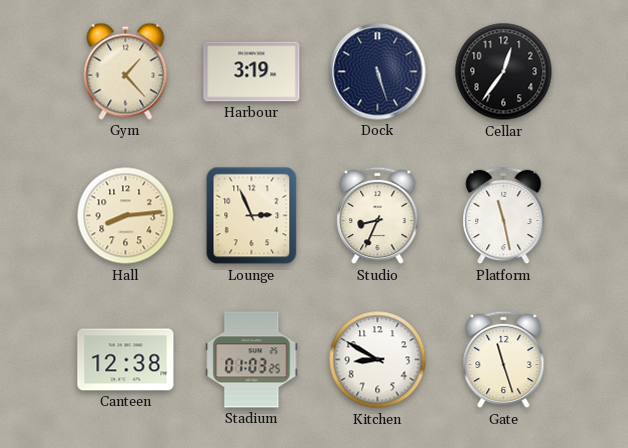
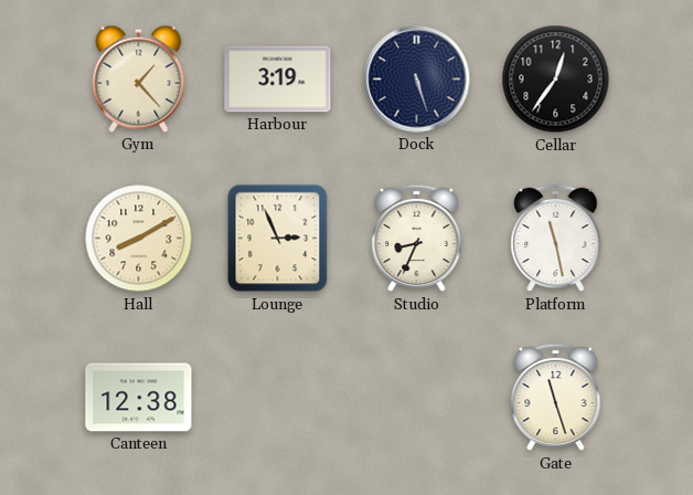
Hall: 8:14 -> 8:10 (139, 239)
Stadium: 01:03 -> none (252, 360)
Kitchen: 8:50 -> none (378, 360)
